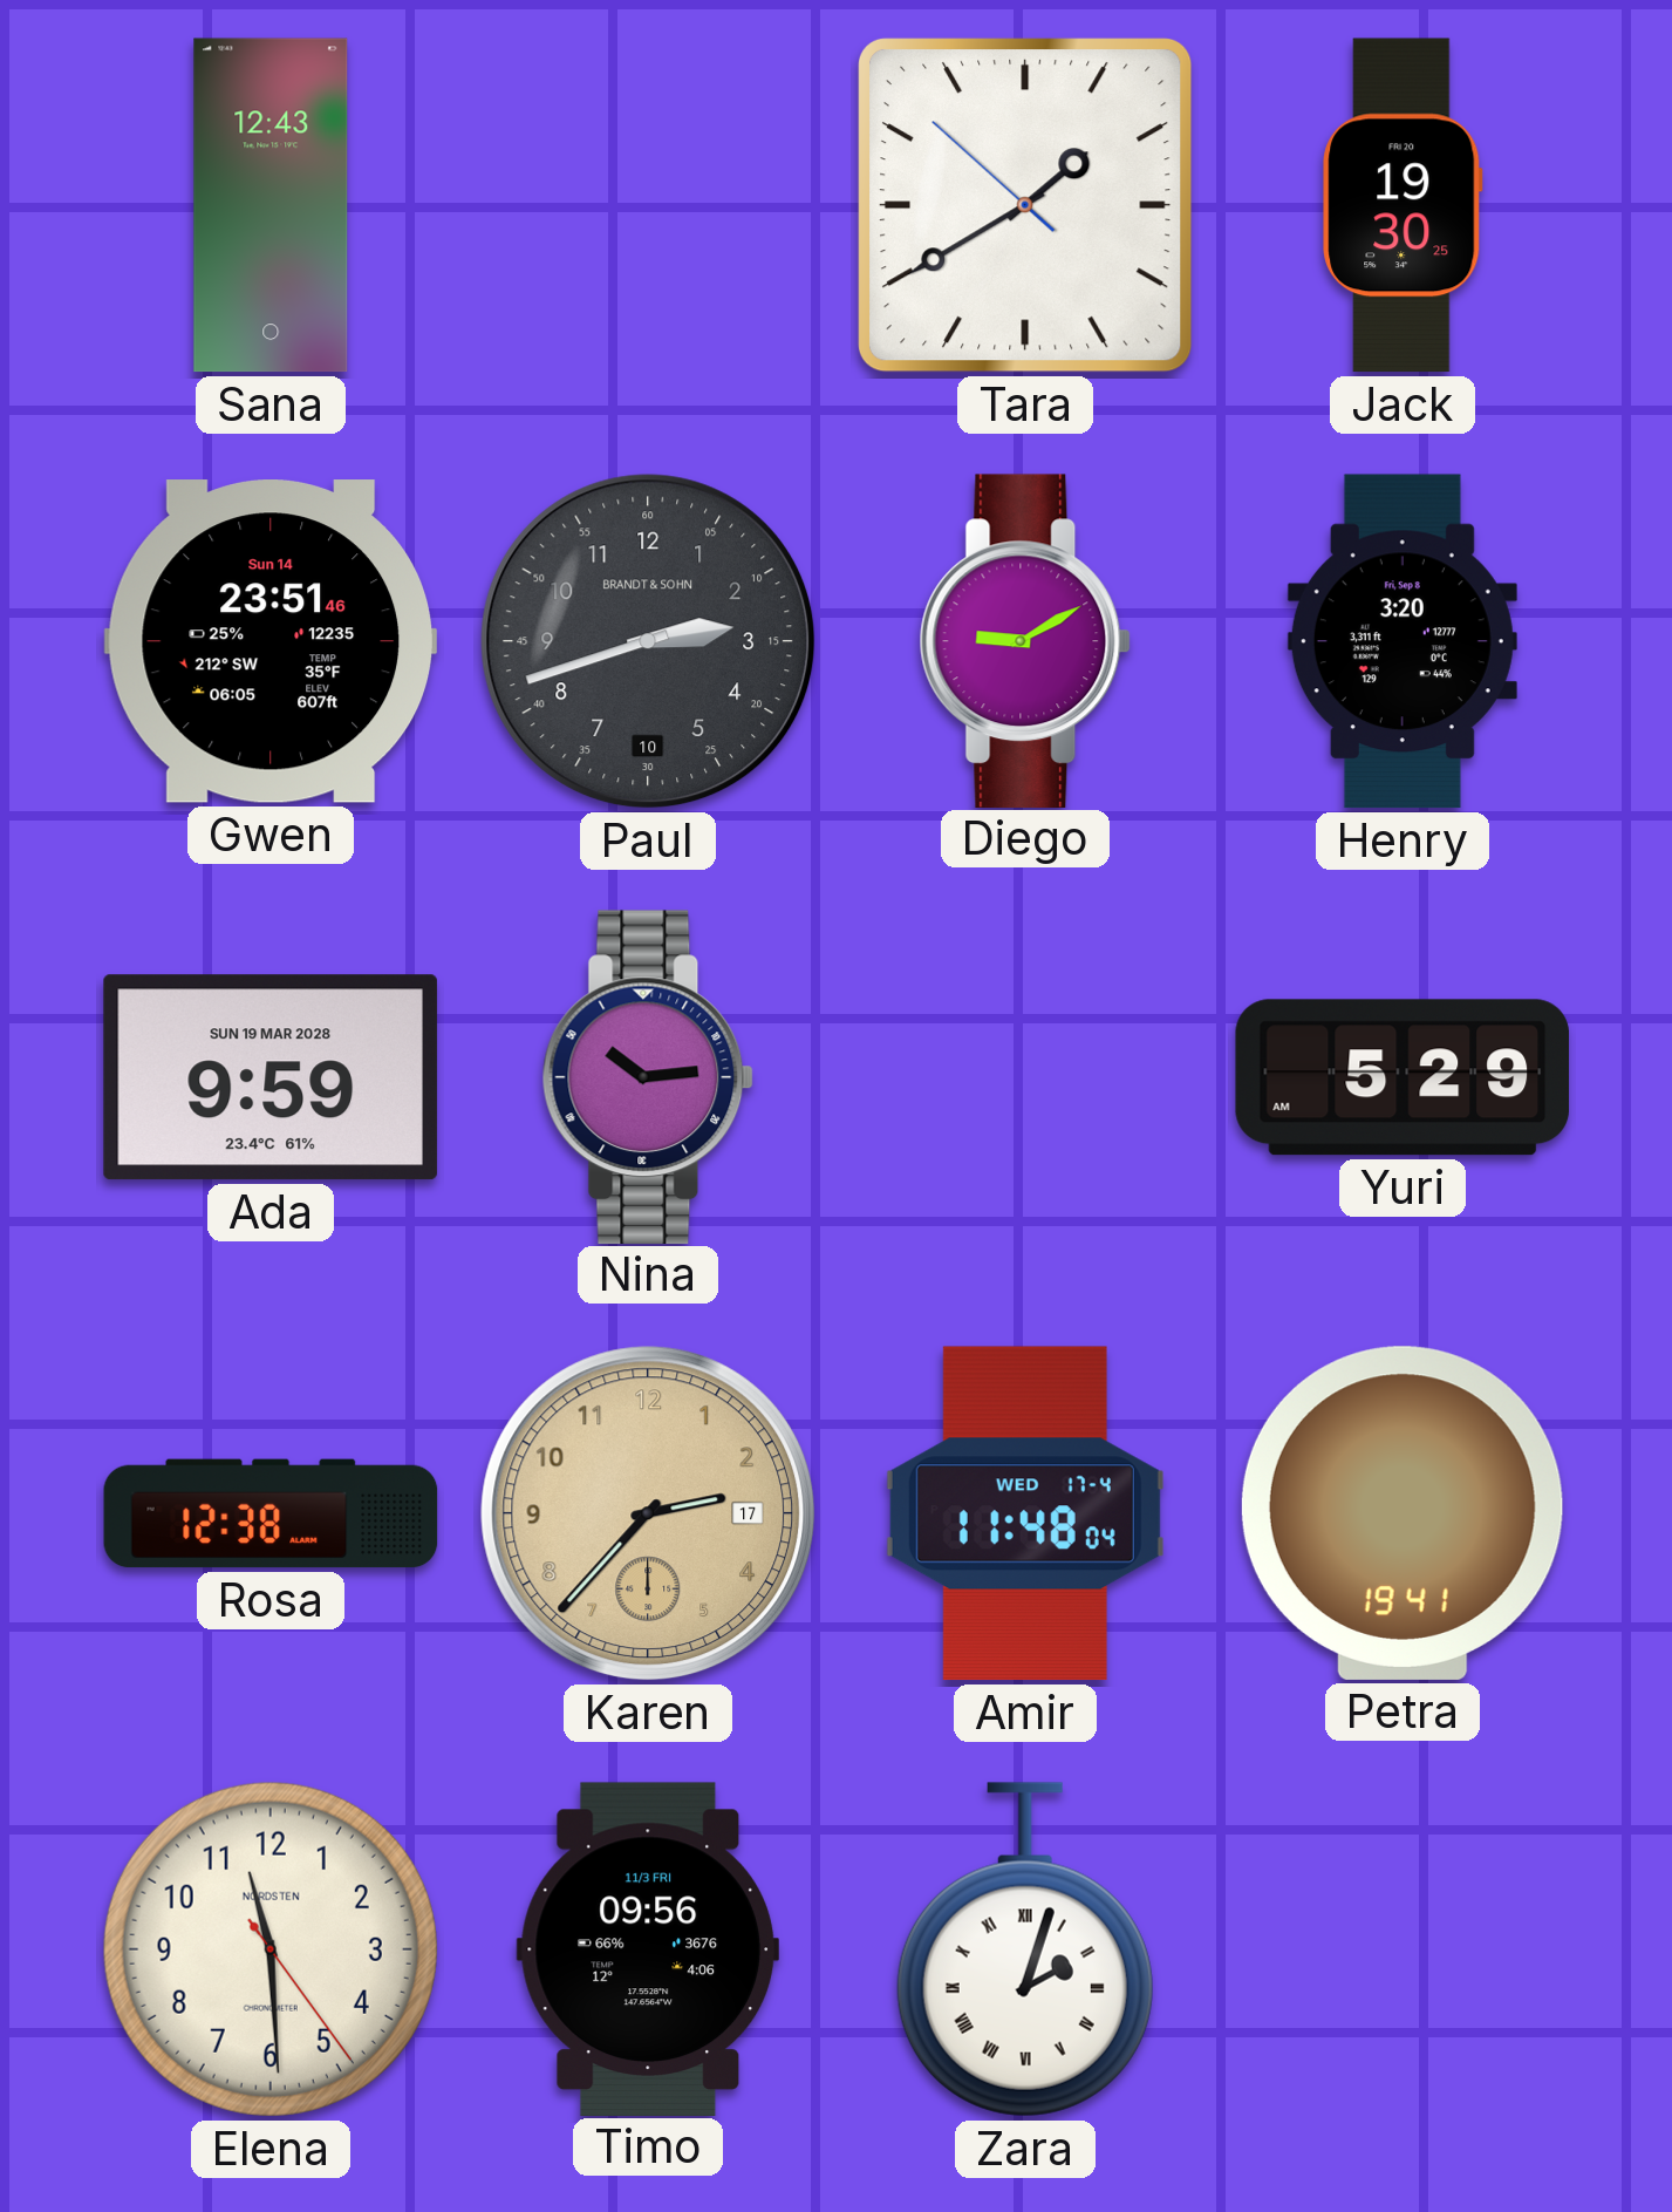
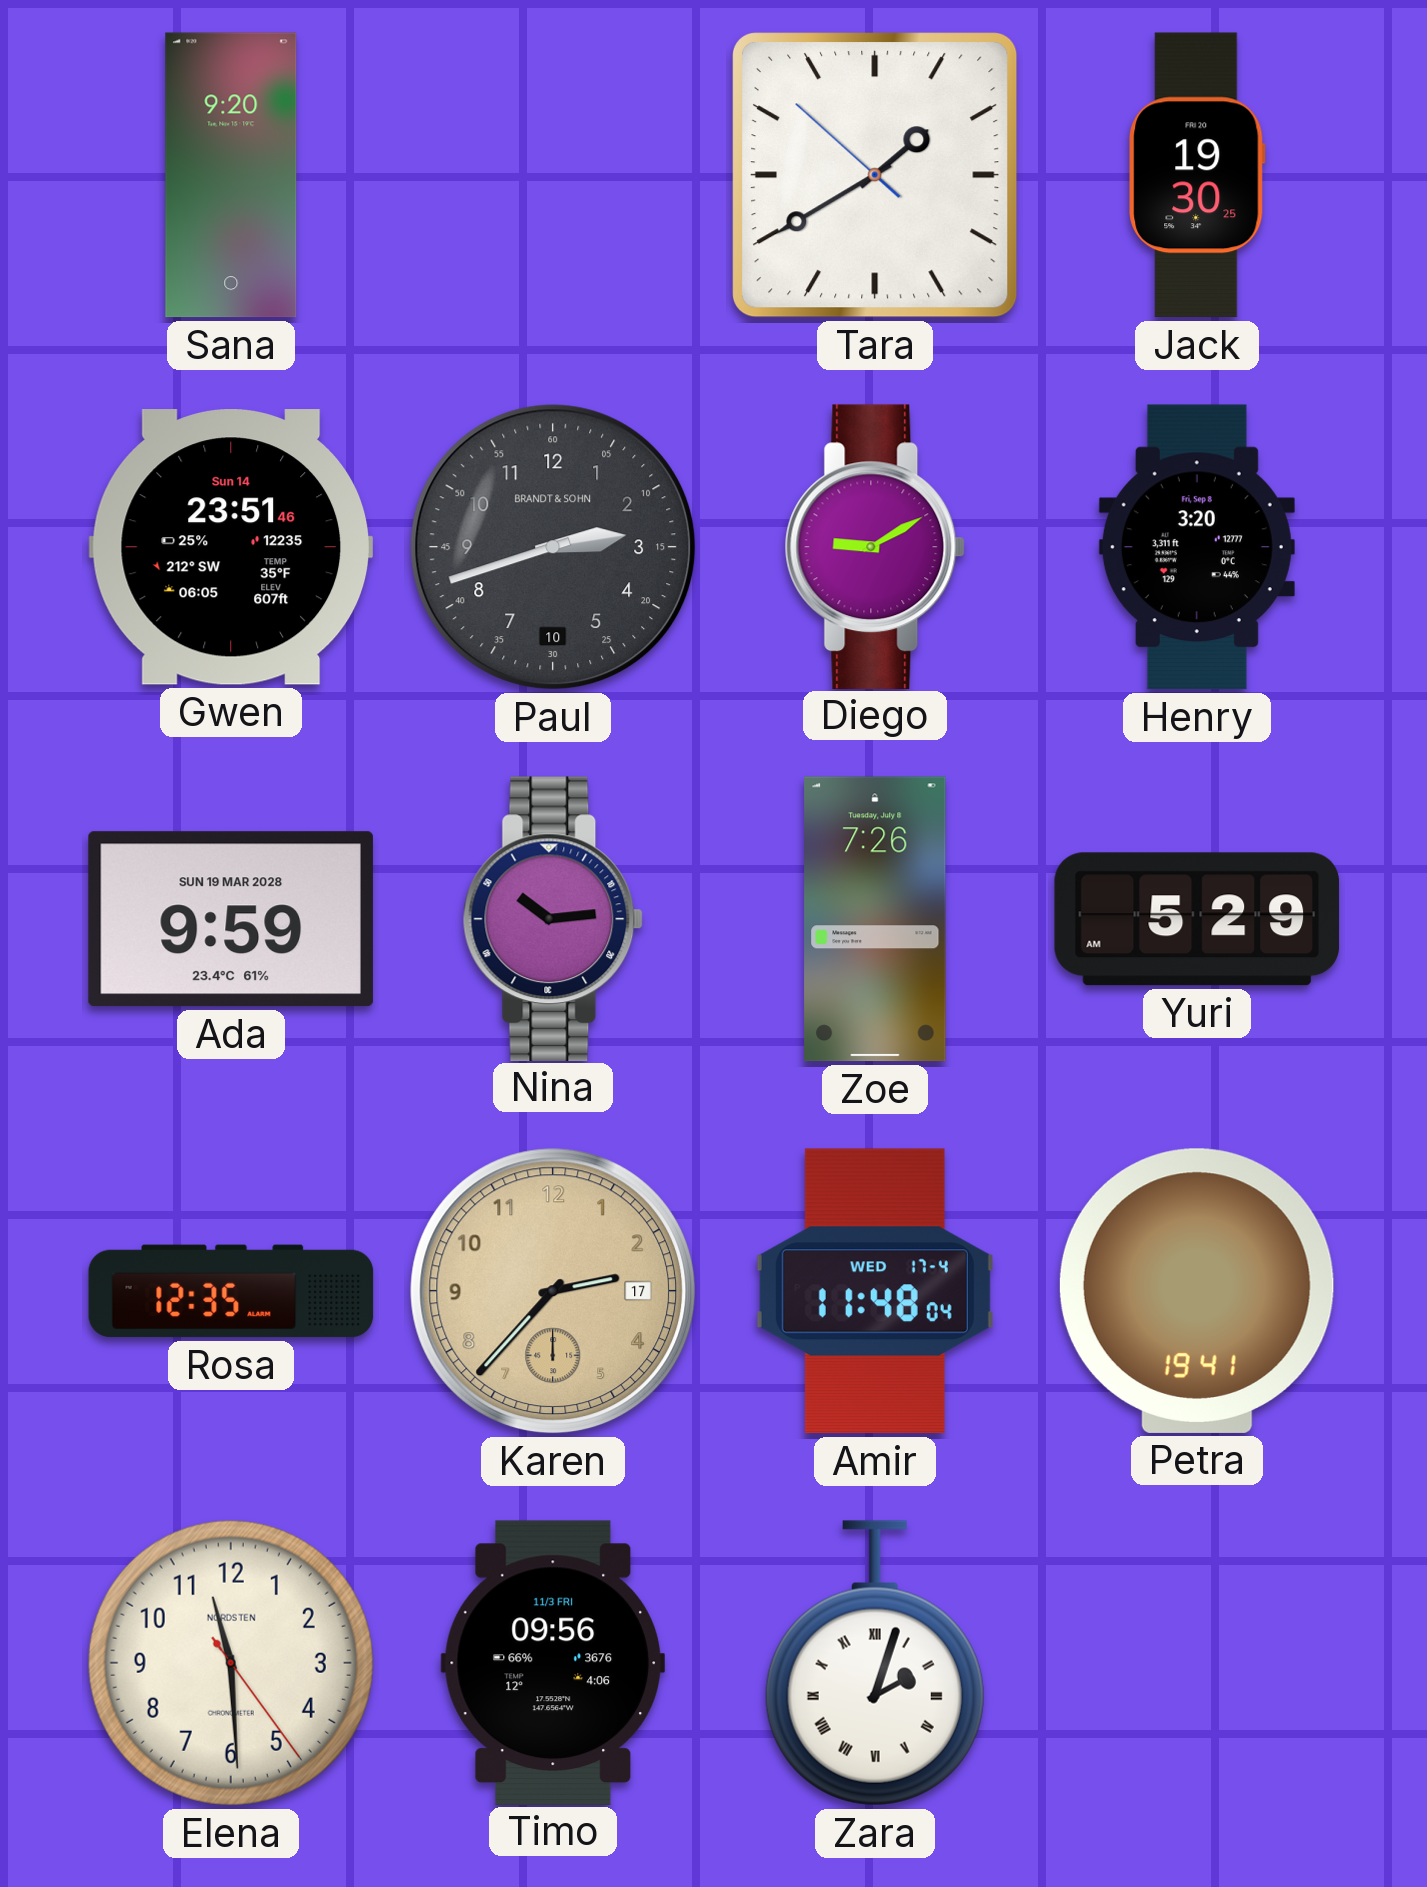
Sana: 12:43 -> 9:20 (231, 175)
Zoe: none -> 7:26 (875, 919)
Rosa: 12:38 -> 12:35 (231, 1291)
